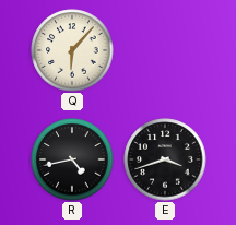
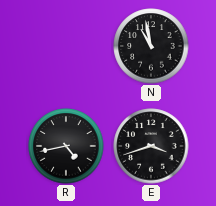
Q: 6:07 -> none (72, 50)
N: none -> 10:58 (151, 46)
